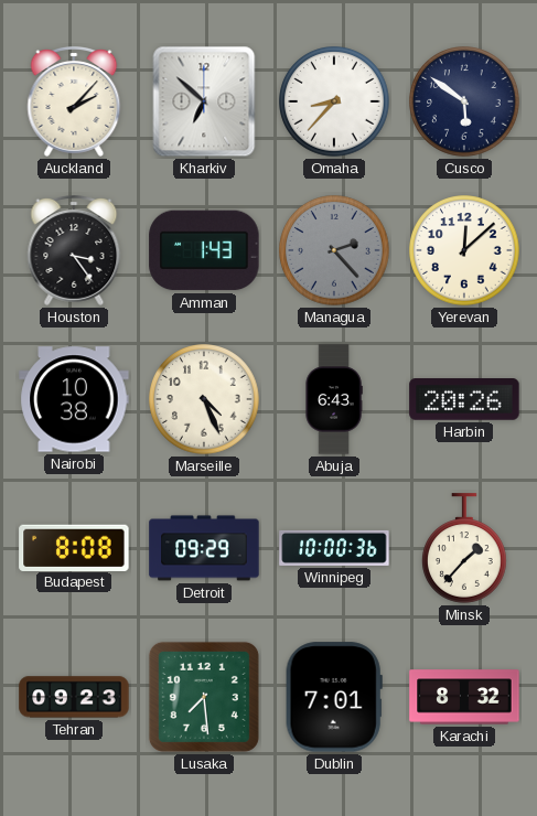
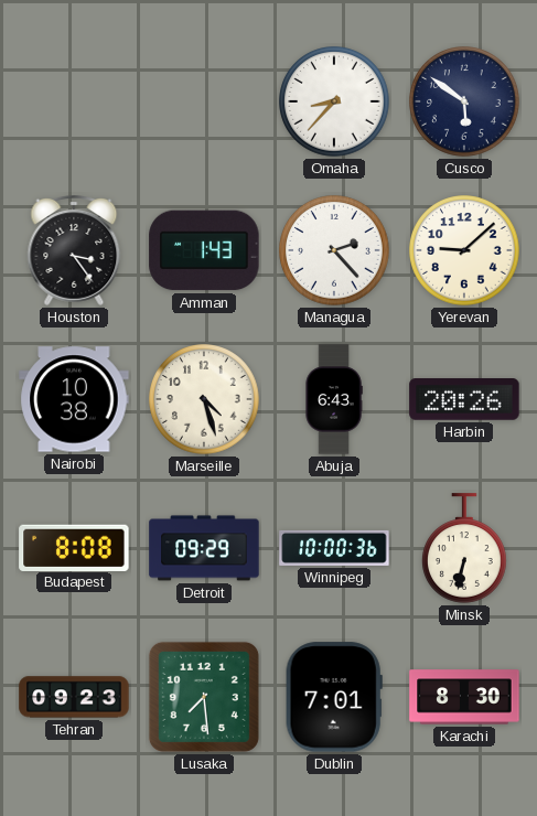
Auckland: 2:07 -> none (74, 103)
Kharkiv: 6:52 -> none (204, 101)
Managua dial: grey -> white (334, 250)
Yerevan: 12:08 -> 9:08 (464, 250)
Marseille: 4:26 -> 4:27 (204, 399)
Minsk: 1:37 -> 6:32 (465, 548)
Karachi: 8:32 -> 8:30 (464, 697)
